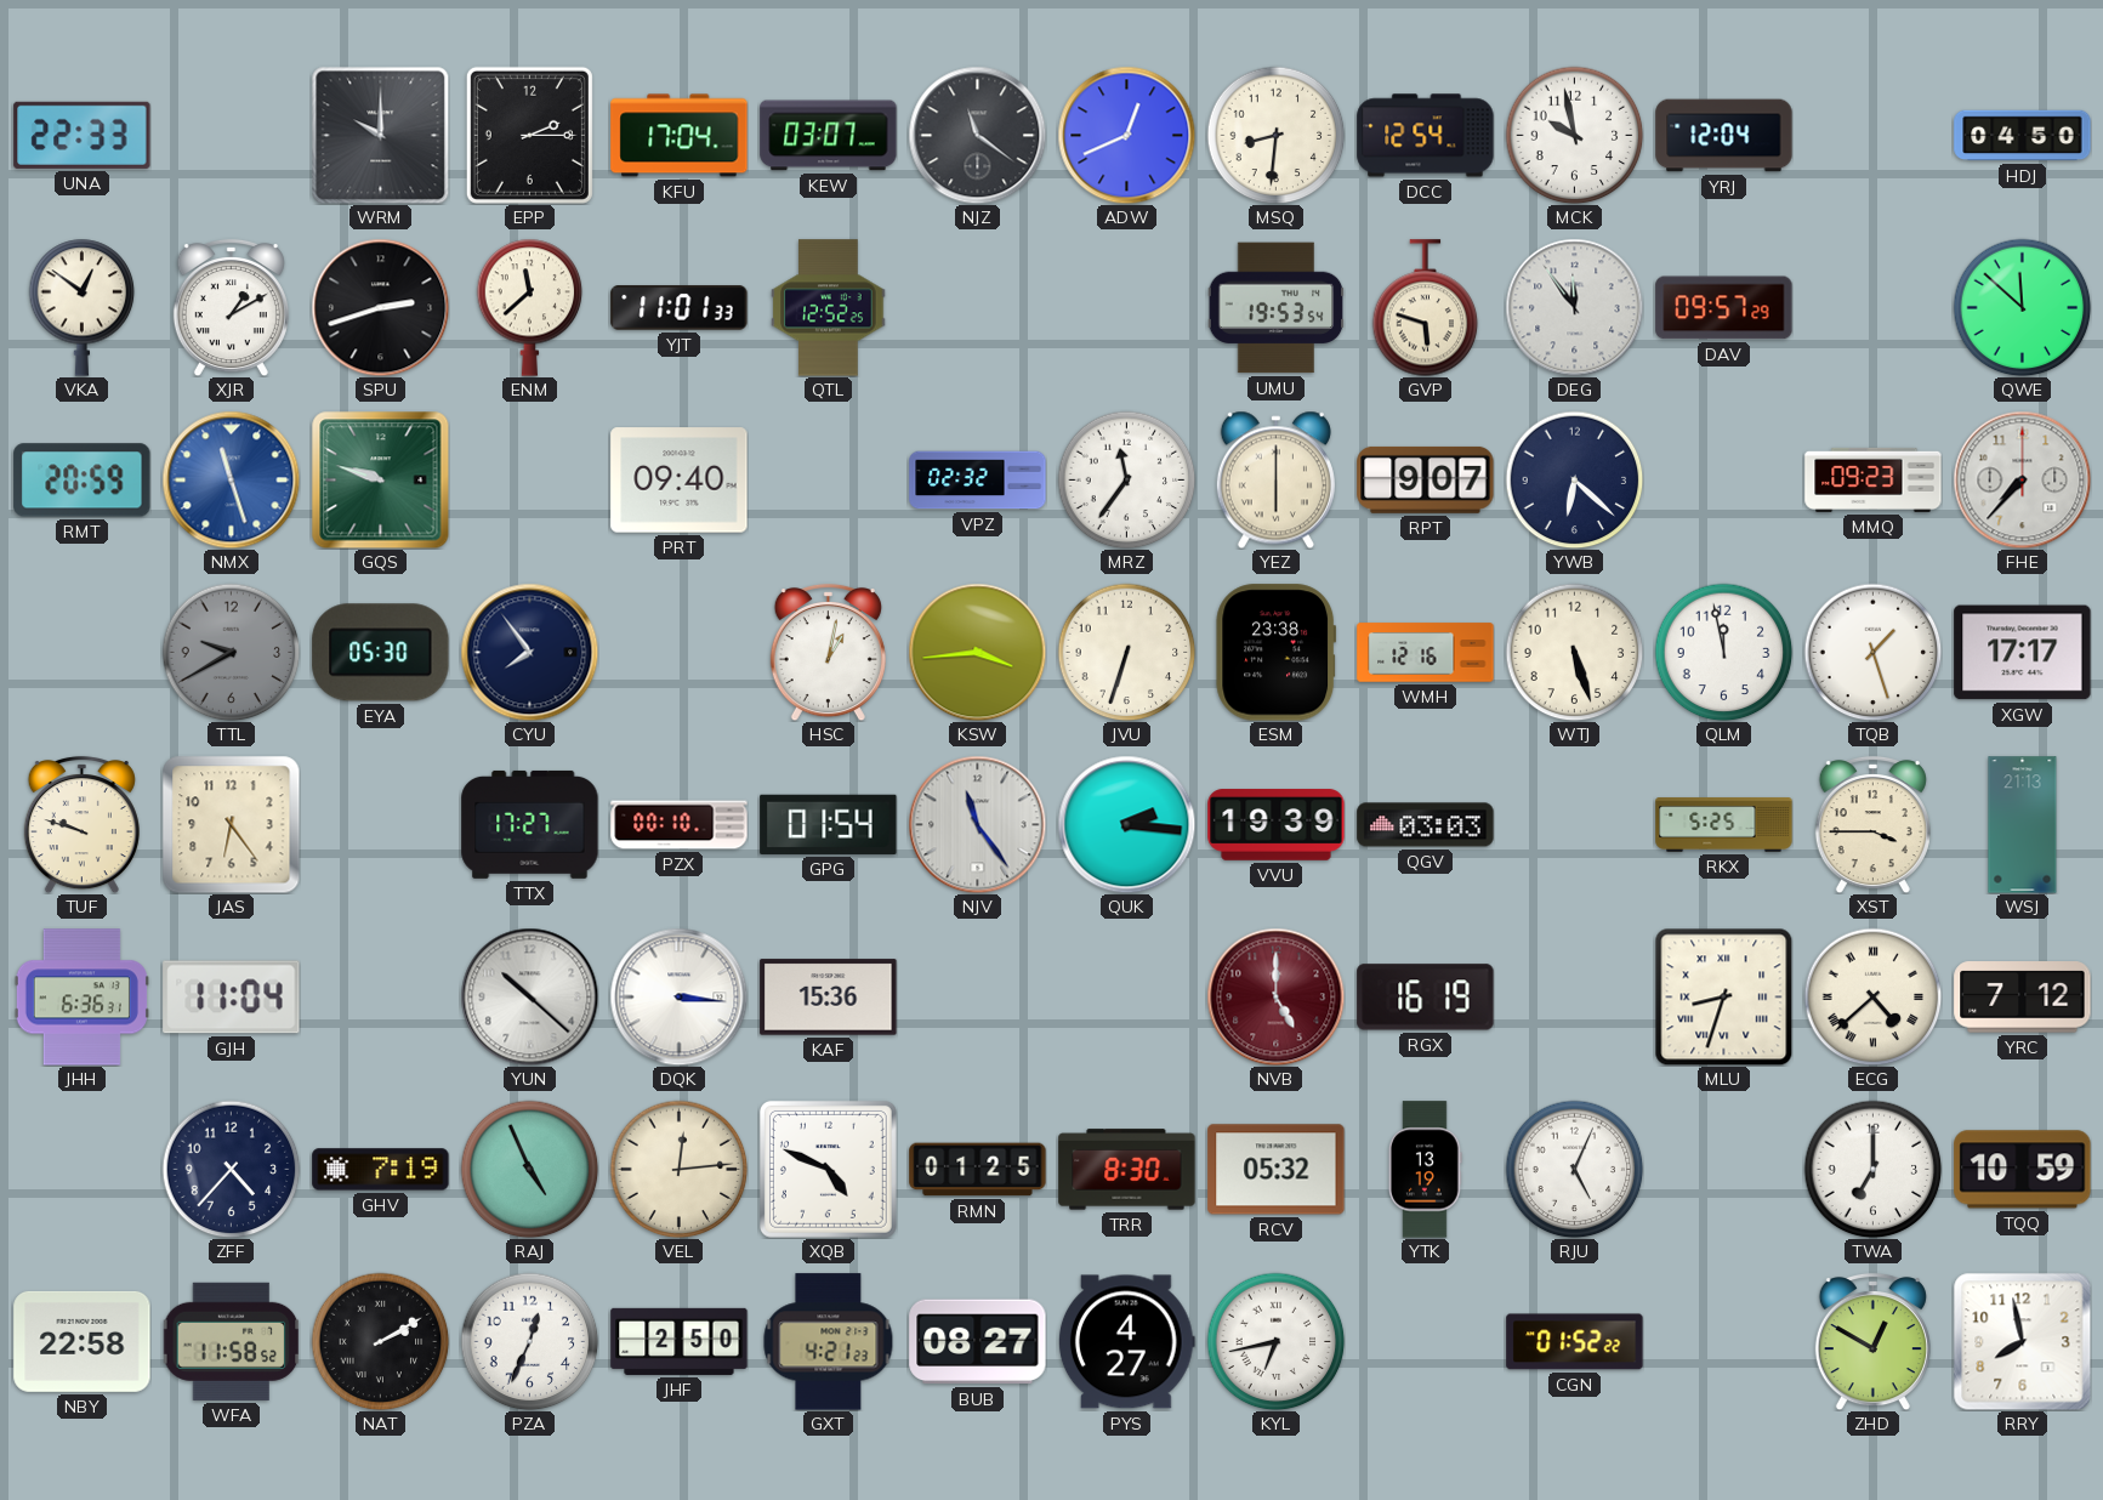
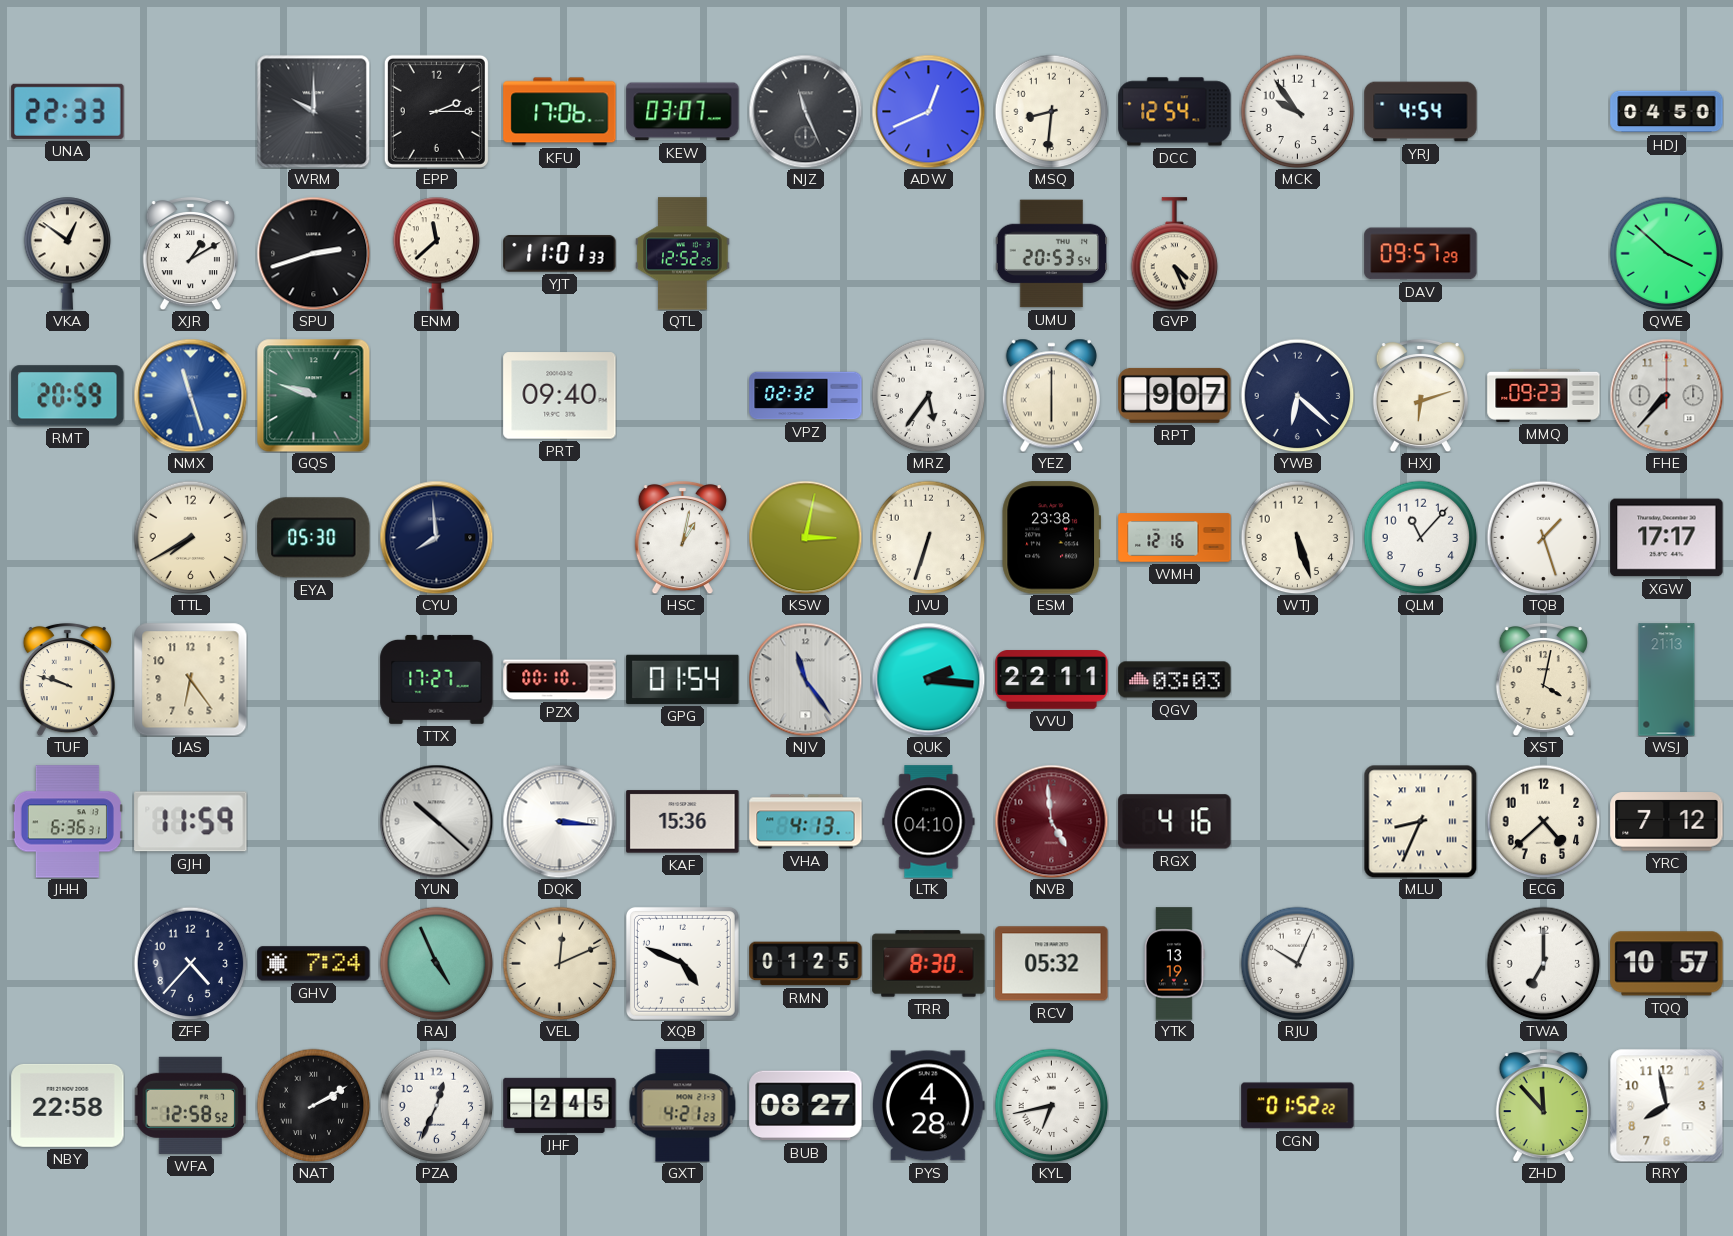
KFU: 17:04 -> 17:06 (560, 112)
NJZ: 11:21 -> 11:26 (805, 111)
MCK: 9:58 -> 9:54 (1297, 111)
YRJ: 12:04 -> 4:54 (1421, 112)
UMU: 19:53 -> 20:53 (1051, 254)
GVP: 5:48 -> 4:26 (1175, 254)
DEG: 11:54 -> none (1574, 307)
QWE: 11:52 -> 3:52 (1666, 253)
MRZ: 11:36 -> 5:36 (928, 395)
HXJ: none -> 6:12 (1420, 395)
TTL: 9:40 -> 7:40 (190, 537)
TTL dial: grey -> cream (190, 537)
CYU: 7:54 -> 7:59 (436, 537)
KSW: 3:44 -> 3:02 (805, 537)
QLM: 11:58 -> 11:07 (1420, 537)
VVU: 19:39 -> 22:11 (1052, 680)
RKX: 5:25 -> none (1724, 825)
XST: 3:45 -> 4:02 (1543, 679)
GJH: 11:04 -> 11:59 (191, 822)
VHA: none -> 4:13 (806, 822)
LTK: none -> 04:10 (929, 822)
NVB: 5:00 -> 4:59 (1051, 821)
RGX: 16:19 -> 4:16 (1175, 822)
MLU: 8:33 -> 8:34 (1420, 821)
ECG numerals: Roman -> Arabic (1543, 821)
GHV: 7:19 -> 7:24 (314, 964)
VEL: 12:14 -> 12:11 (559, 963)
RJU: 5:04 -> 10:04 (1297, 963)
TQQ: 10:59 -> 10:57 (1667, 964)
WFA: 11:58 -> 12:58 (190, 1105)
JHF: 2:50 -> 2:45 (560, 1105)
PYS: 4:27 -> 4:28 (928, 1106)
ZHD: 12:50 -> 11:53 (1543, 1105)
